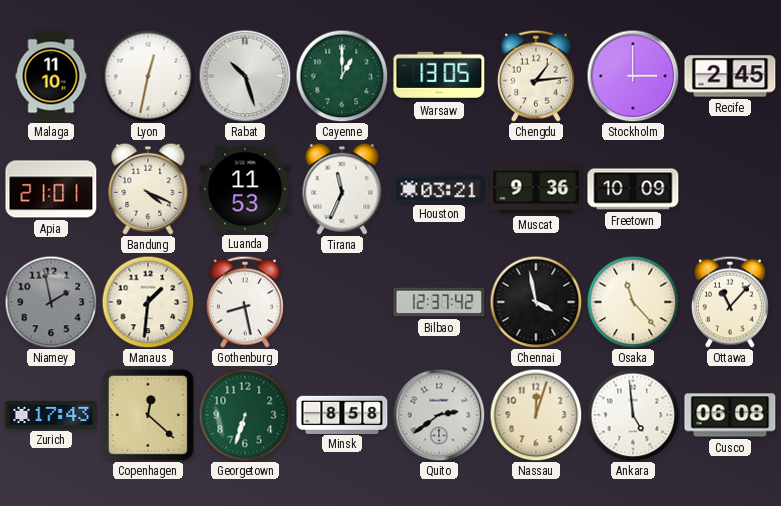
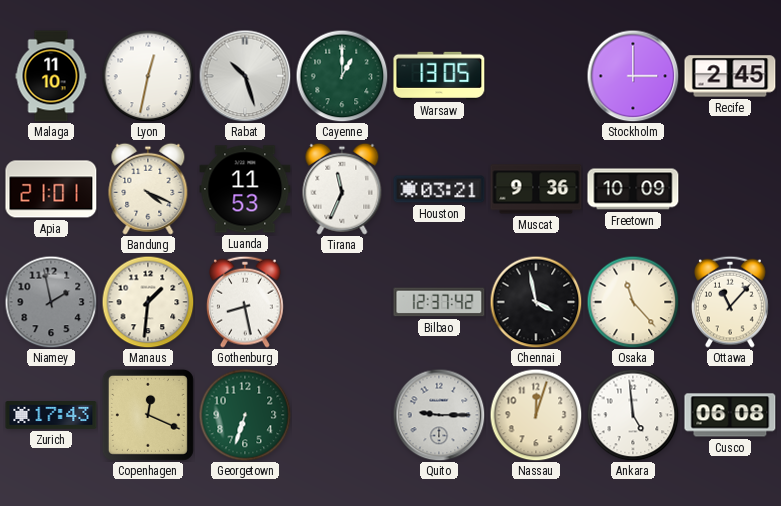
Chengdu: 1:14 -> none (536, 76)
Copenhagen: 12:22 -> 12:19 (148, 415)
Minsk: 8:58 -> none (342, 414)
Quito: 2:39 -> 9:15 (439, 415)
